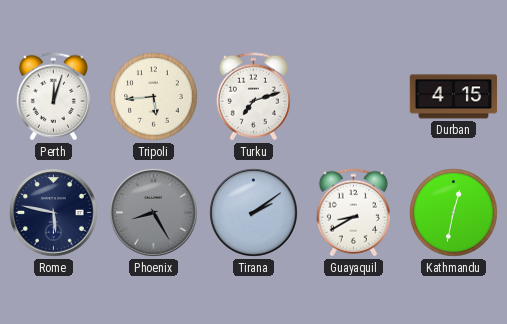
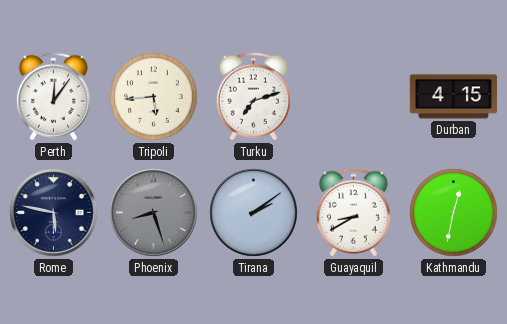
Perth: 12:03 -> 12:06 (53, 97)
Phoenix: 8:25 -> 8:27 (154, 213)
